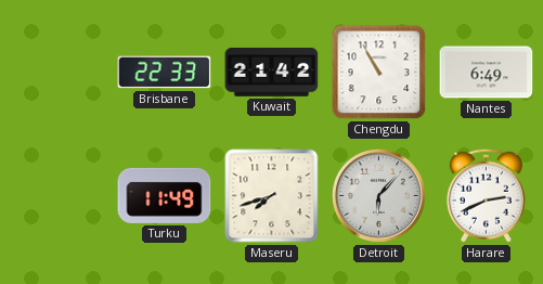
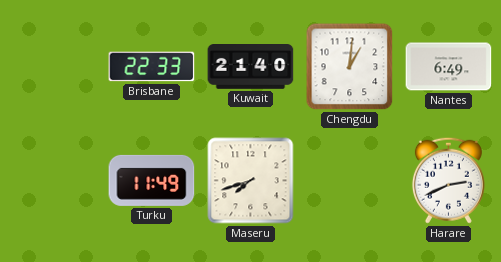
Kuwait: 21:42 -> 21:40 (251, 67)
Chengdu: 10:55 -> 1:01 (350, 67)
Detroit: 6:07 -> none (379, 196)
